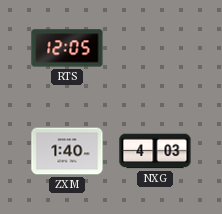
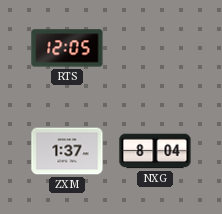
ZXM: 1:40 -> 1:37 (67, 151)
NXG: 4:03 -> 8:04 (155, 151)
